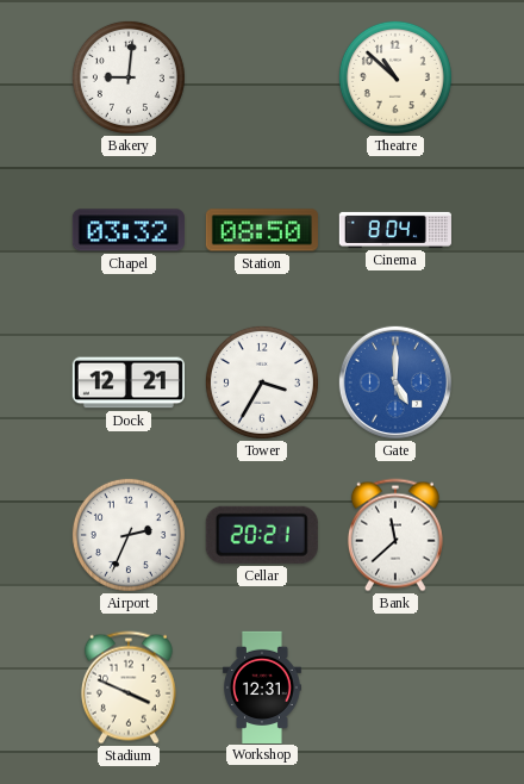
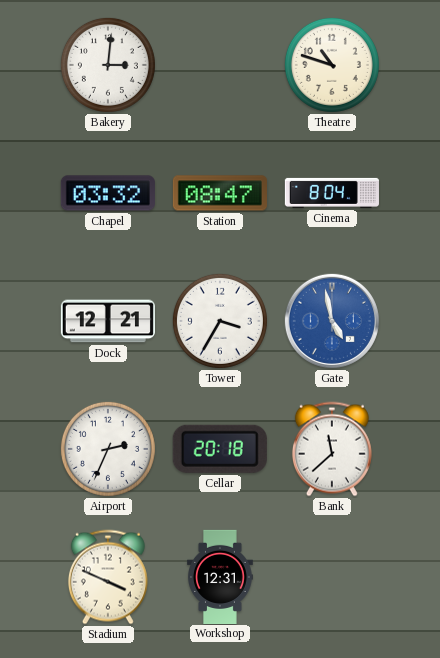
Bakery: 9:01 -> 3:01 (108, 65)
Theatre: 10:52 -> 10:48 (332, 65)
Station: 08:50 -> 08:47 (220, 193)
Gate: 5:00 -> 4:58 (332, 321)
Cellar: 20:21 -> 20:18 (220, 449)
